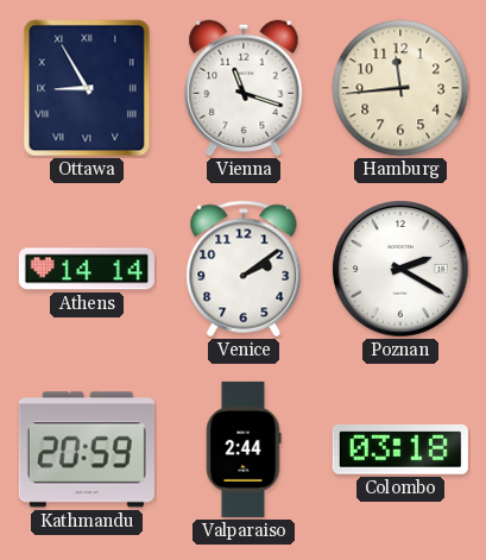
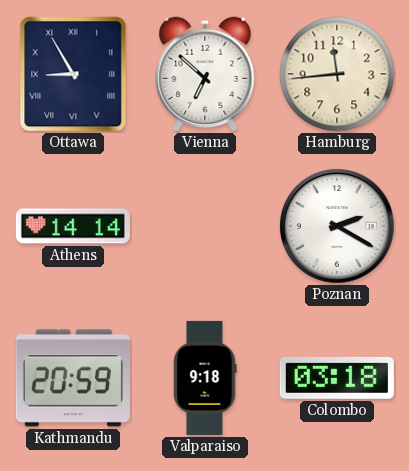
Vienna: 11:18 -> 6:52 (205, 74)
Venice: 2:09 -> none (244, 269)
Valparaiso: 2:44 -> 9:18 (205, 378)
